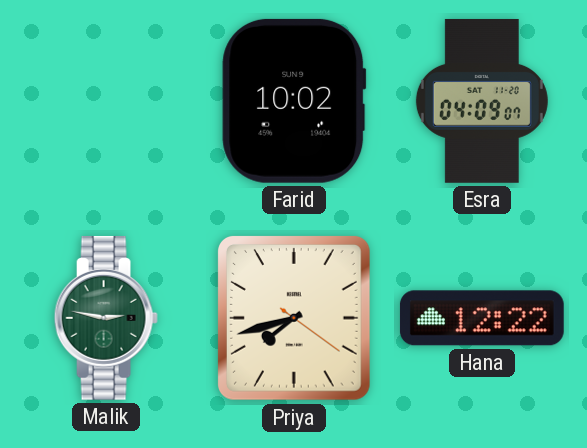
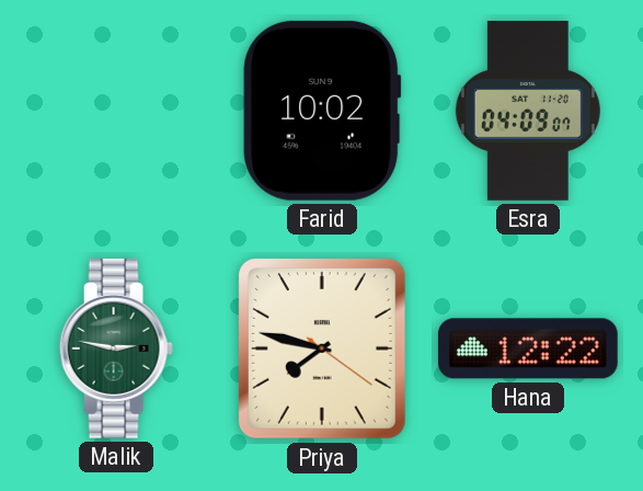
Priya: 7:42 -> 7:47 (322, 349)
